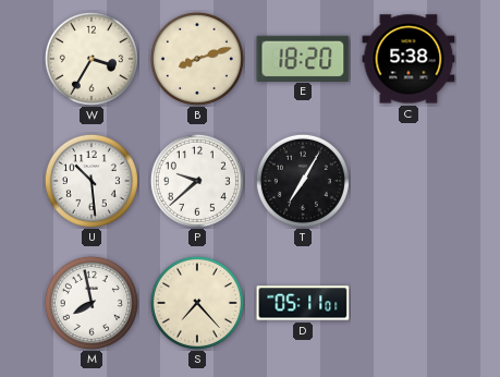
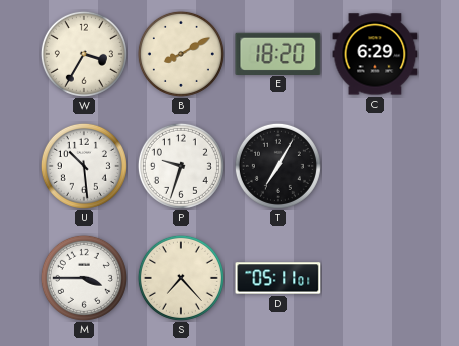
B: 8:12 -> 8:10 (181, 54)
C: 5:38 -> 6:29 (375, 54)
P: 9:38 -> 9:33 (181, 166)
M: 7:58 -> 3:45 (84, 278)
